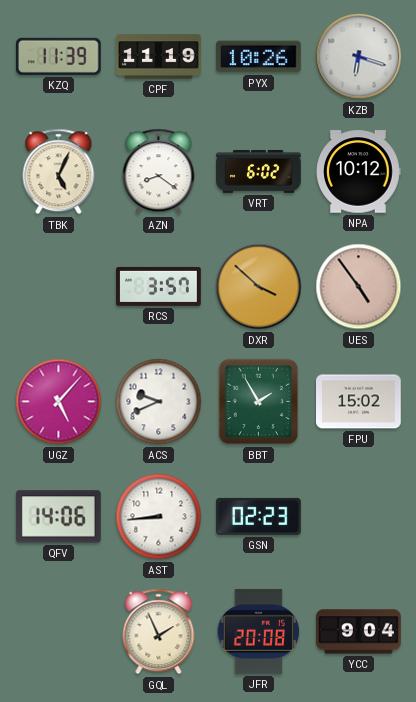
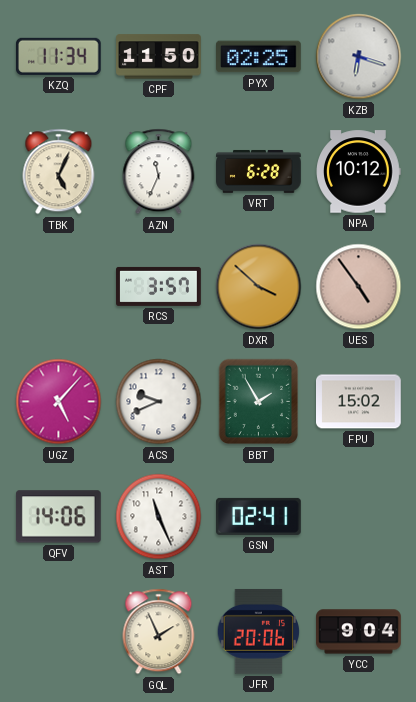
KZQ: 11:39 -> 11:34 (58, 56)
CPF: 11:19 -> 11:50 (159, 57)
PYX: 10:26 -> 02:25 (259, 57)
AZN: 8:21 -> 11:34 (159, 172)
VRT: 6:02 -> 6:28 (259, 172)
AST: 8:44 -> 11:26 (159, 517)
GSN: 02:23 -> 02:41 (259, 516)
JFR: 20:08 -> 20:06 (259, 631)
